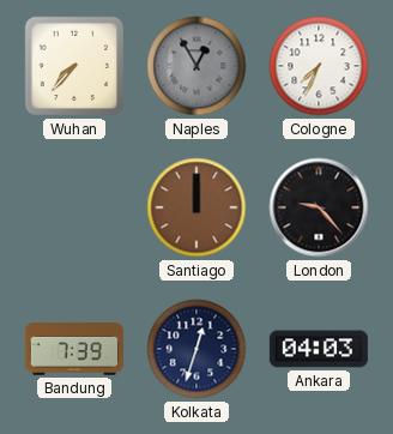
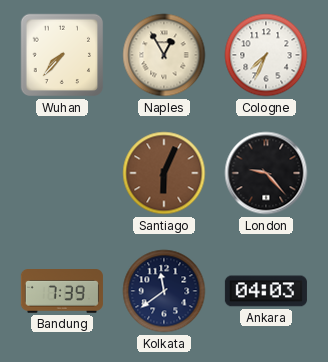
Naples dial: grey -> cream (164, 55)
Santiago: 12:00 -> 6:04 (164, 173)
Kolkata: 12:33 -> 11:39 (164, 291)
